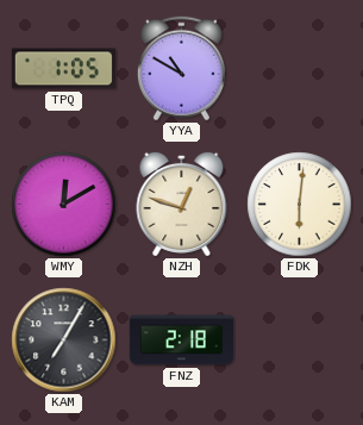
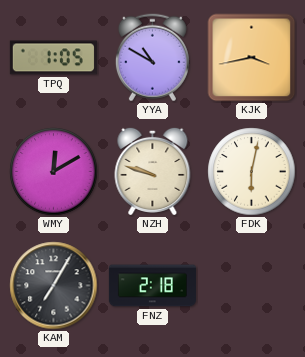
KJK: none -> 3:43 (252, 58)
NZH: 12:48 -> 9:48 (153, 171)
FDK: 6:01 -> 6:02 (252, 172)
